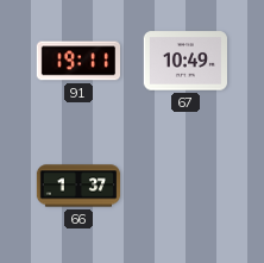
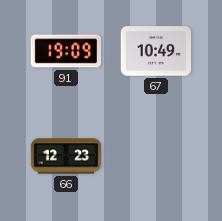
91: 19:11 -> 19:09 (65, 51)
66: 1:37 -> 12:23 (66, 156)
